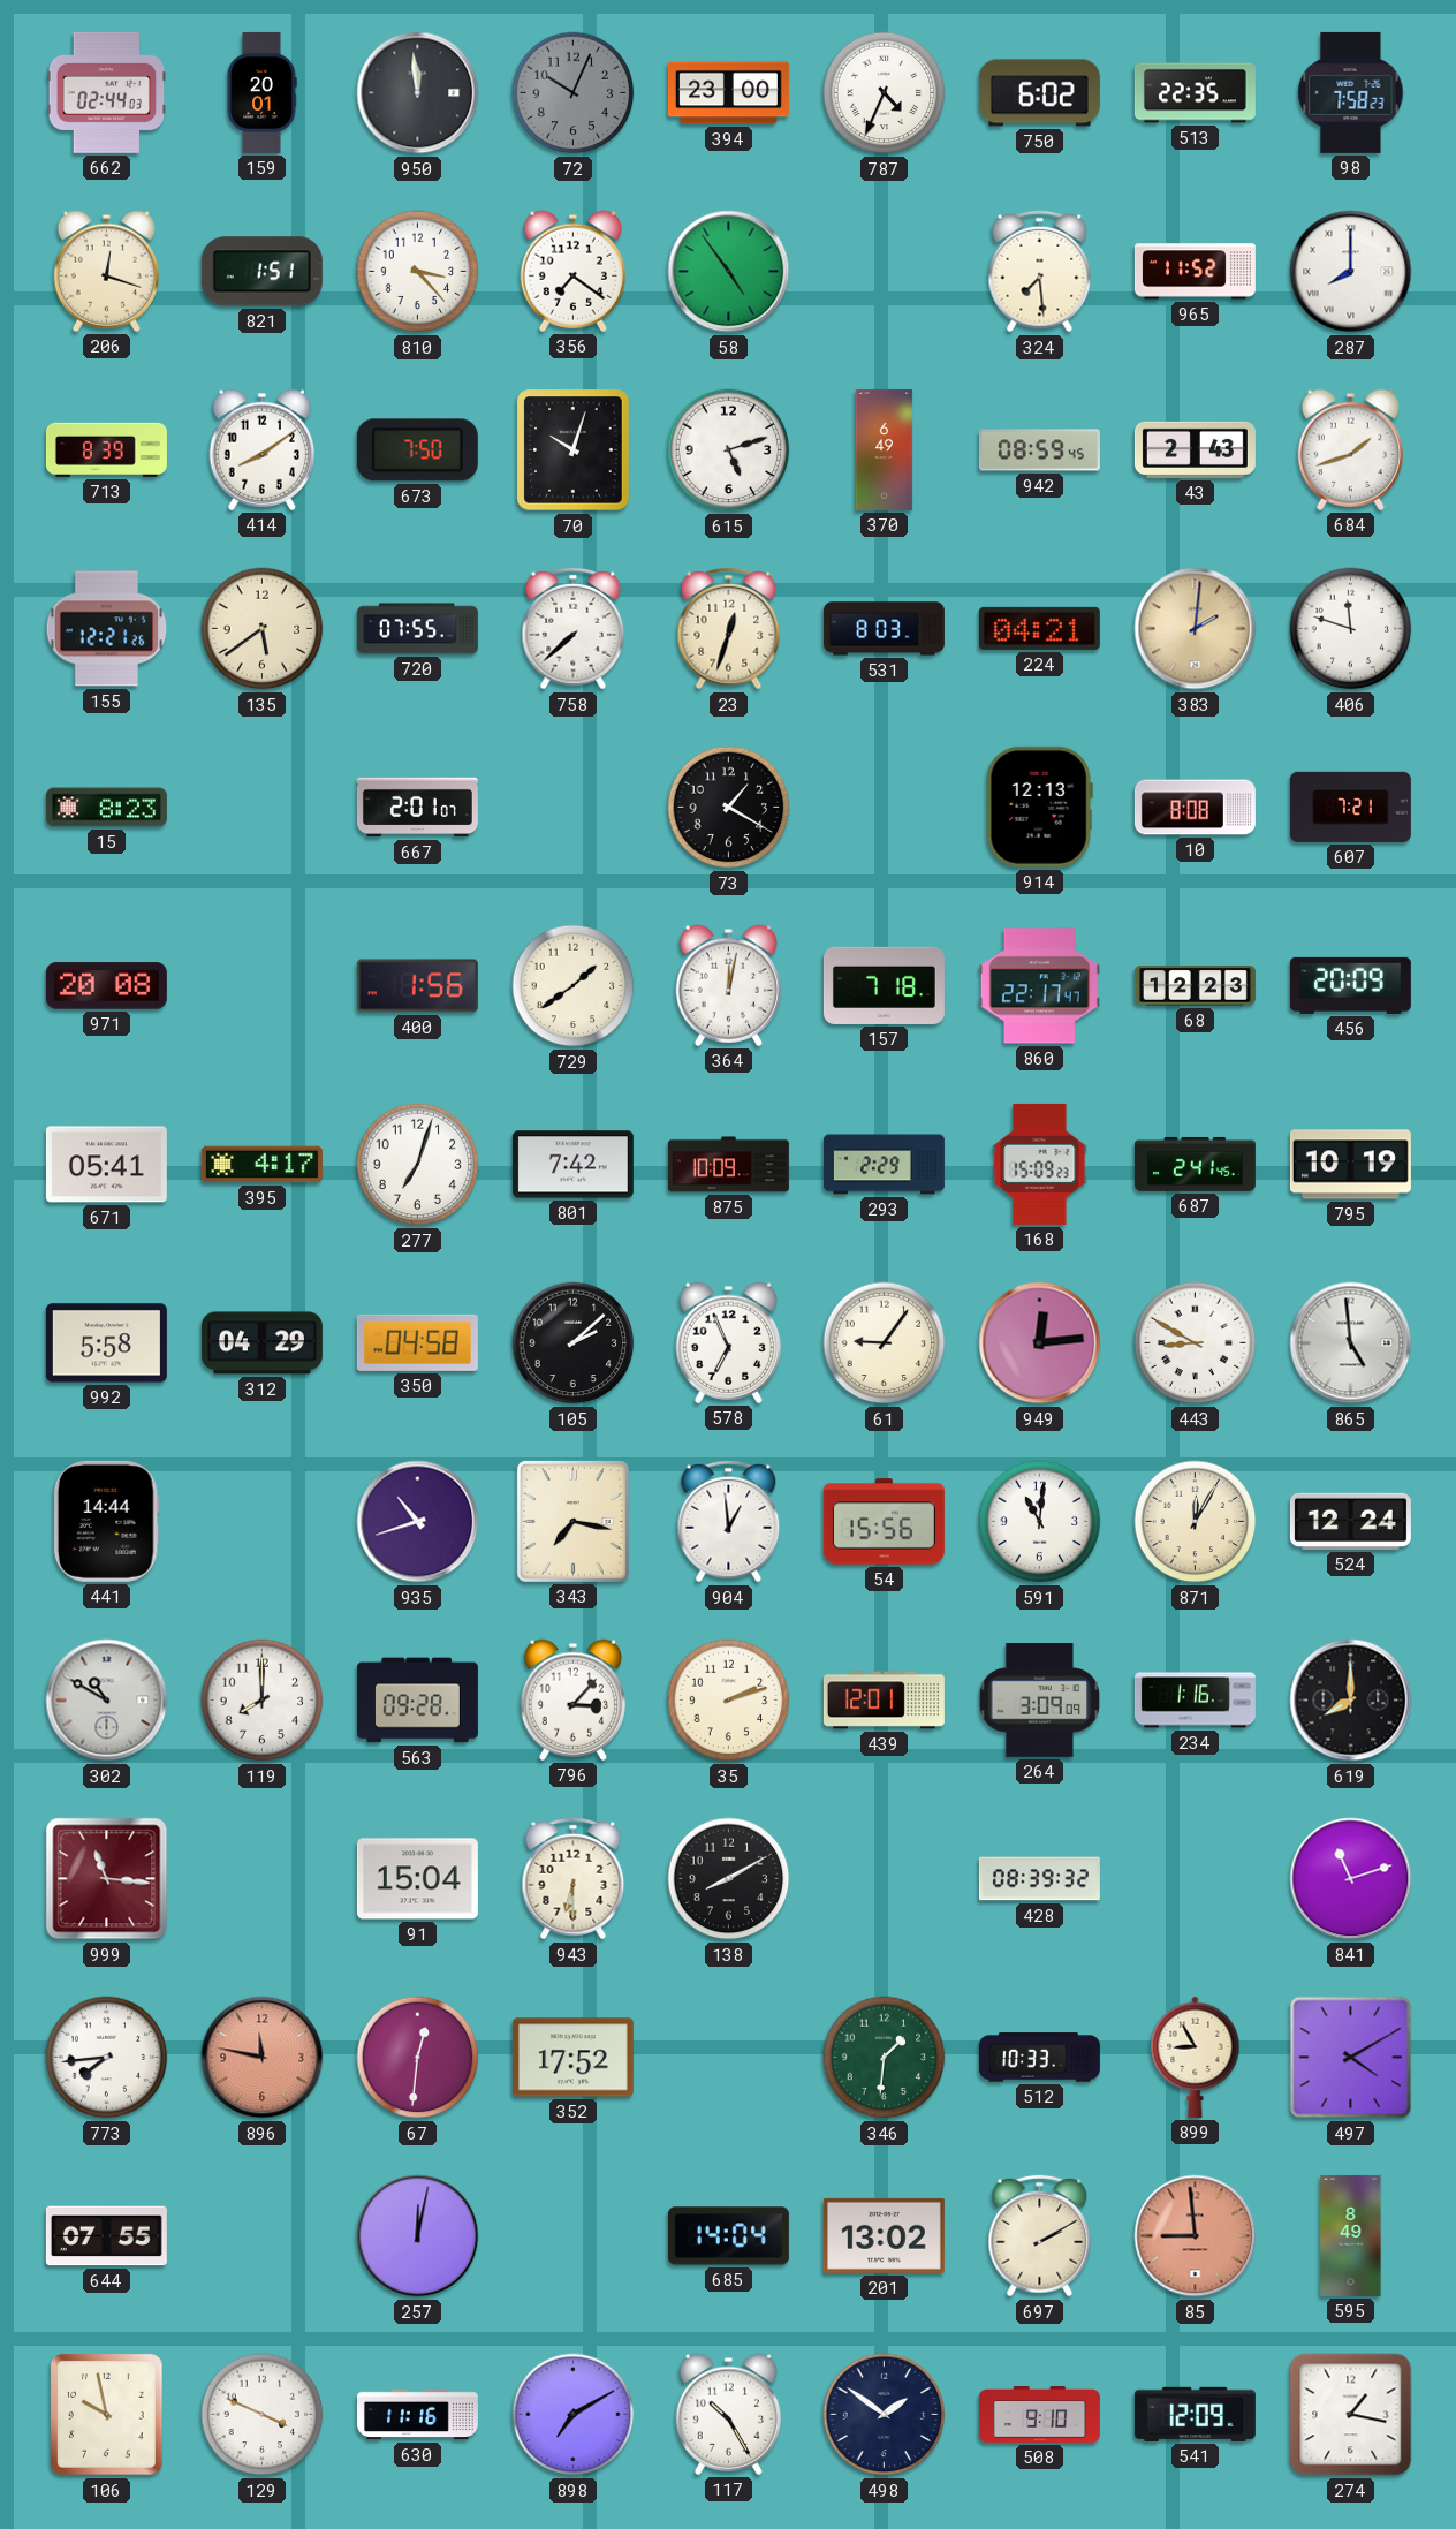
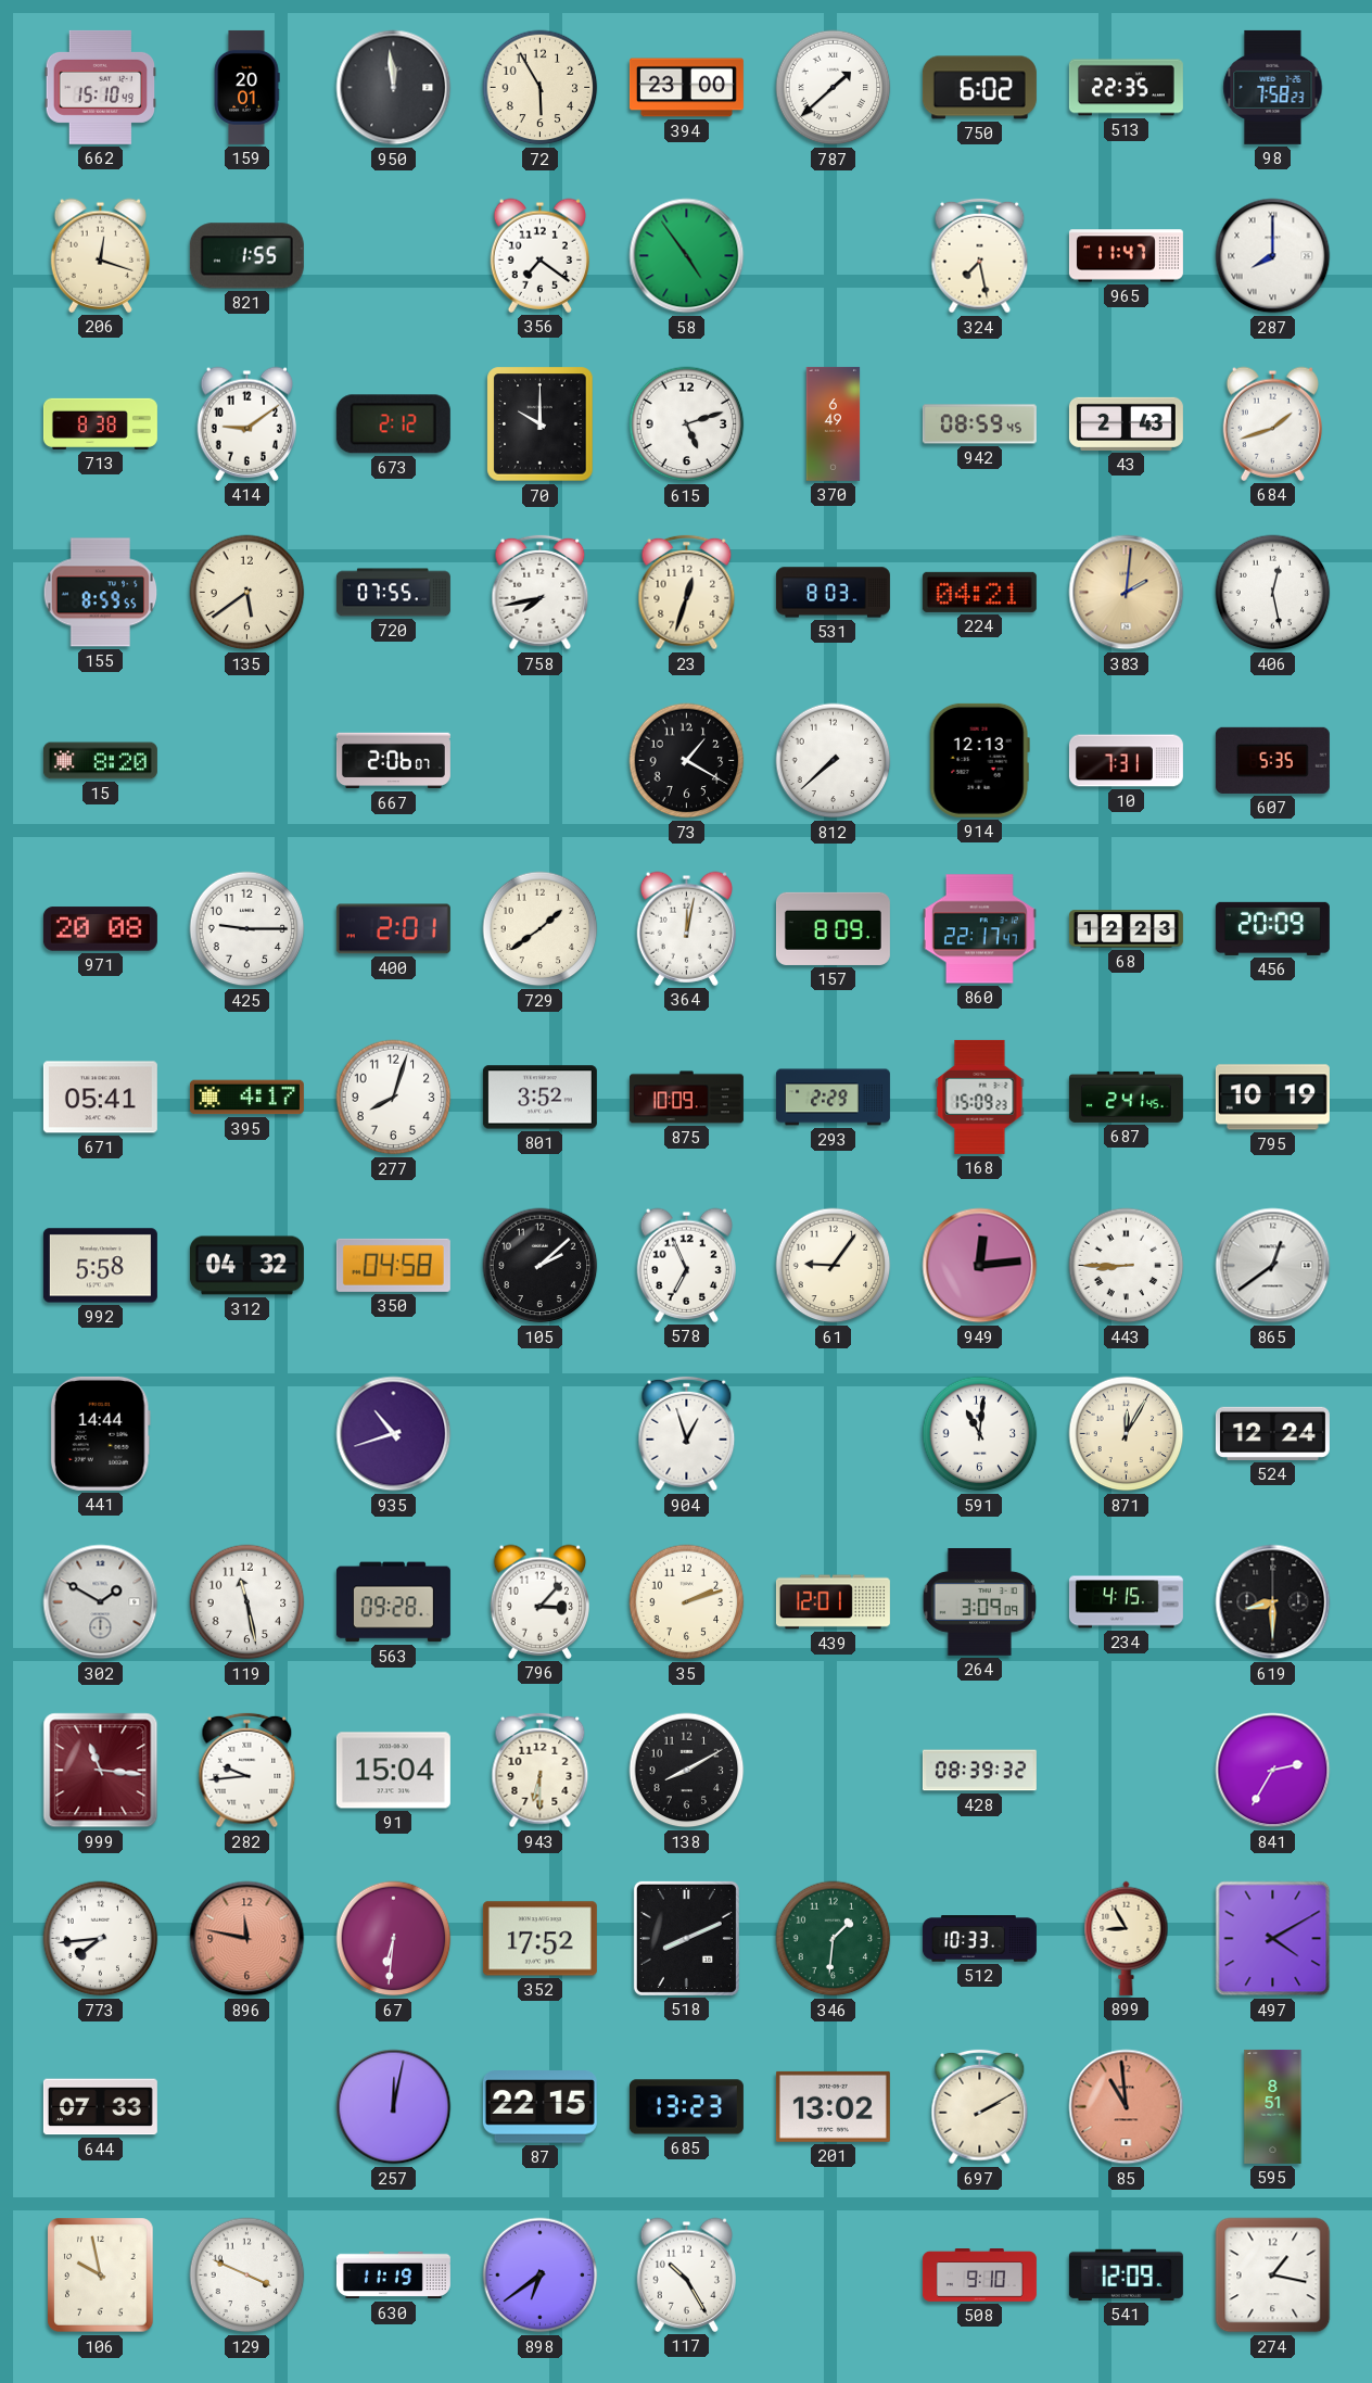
662: 02:44 -> 15:10 (100, 87)
72: 10:04 -> 5:55 (541, 88)
72 dial: grey -> cream (541, 88)
787: 4:34 -> 1:38 (834, 88)
821: 1:51 -> 1:55 (246, 256)
810: 3:23 -> none (418, 272)
324: 7:29 -> 7:28 (980, 256)
965: 11:52 -> 11:47 (1126, 256)
713: 8:39 -> 8:38 (100, 423)
414: 8:09 -> 9:09 (246, 423)
673: 7:50 -> 2:12 (393, 424)
70: 10:03 -> 10:00 (541, 424)
155: 12:21 -> 8:59 (101, 593)
758: 7:38 -> 7:43 (541, 593)
406: 11:48 -> 12:28 (1273, 593)
15: 8:23 -> 8:20 (100, 761)
667: 2:01 -> 2:06 (393, 761)
812: none -> 7:38 (834, 761)
10: 8:08 -> 7:31 (1126, 761)
607: 7:21 -> 5:35 (1272, 760)
425: none -> 9:15 (247, 929)
400: 1:56 -> 2:01 (393, 929)
157: 7:18 -> 8:09 (833, 928)
277: 7:03 -> 8:03 (394, 1098)
801: 7:42 -> 3:52 (539, 1098)
312: 04:29 -> 04:32 (246, 1266)
443: 8:50 -> 8:45 (1127, 1266)
865: 4:59 -> 12:39 (1273, 1266)
343: 7:17 -> none (572, 1521)
904: 12:59 -> 12:57 (687, 1434)
54: 15:56 -> none (884, 1522)
302: 10:50 -> 1:50 (101, 1602)
119: 8:00 -> 11:28 (247, 1602)
234: 1:16 -> 4:15 (1126, 1602)
619: 8:00 -> 8:30 (1273, 1602)
282: none -> 9:44 (247, 1771)
841: 11:12 -> 2:35 (1273, 1771)
67: 12:31 -> 6:31 (394, 1939)
518: none -> 8:11 (686, 1938)
644: 07:55 -> 07:33 (100, 2107)
87: none -> 22:15 (539, 2107)
685: 14:04 -> 13:23 (686, 2107)
85: 8:59 -> 10:59 (1127, 2107)
595: 8:49 -> 8:51 (1273, 2106)
630: 11:16 -> 11:19 (393, 2276)
898: 7:10 -> 6:39 (541, 2276)
498: 1:51 -> none (885, 2415)
